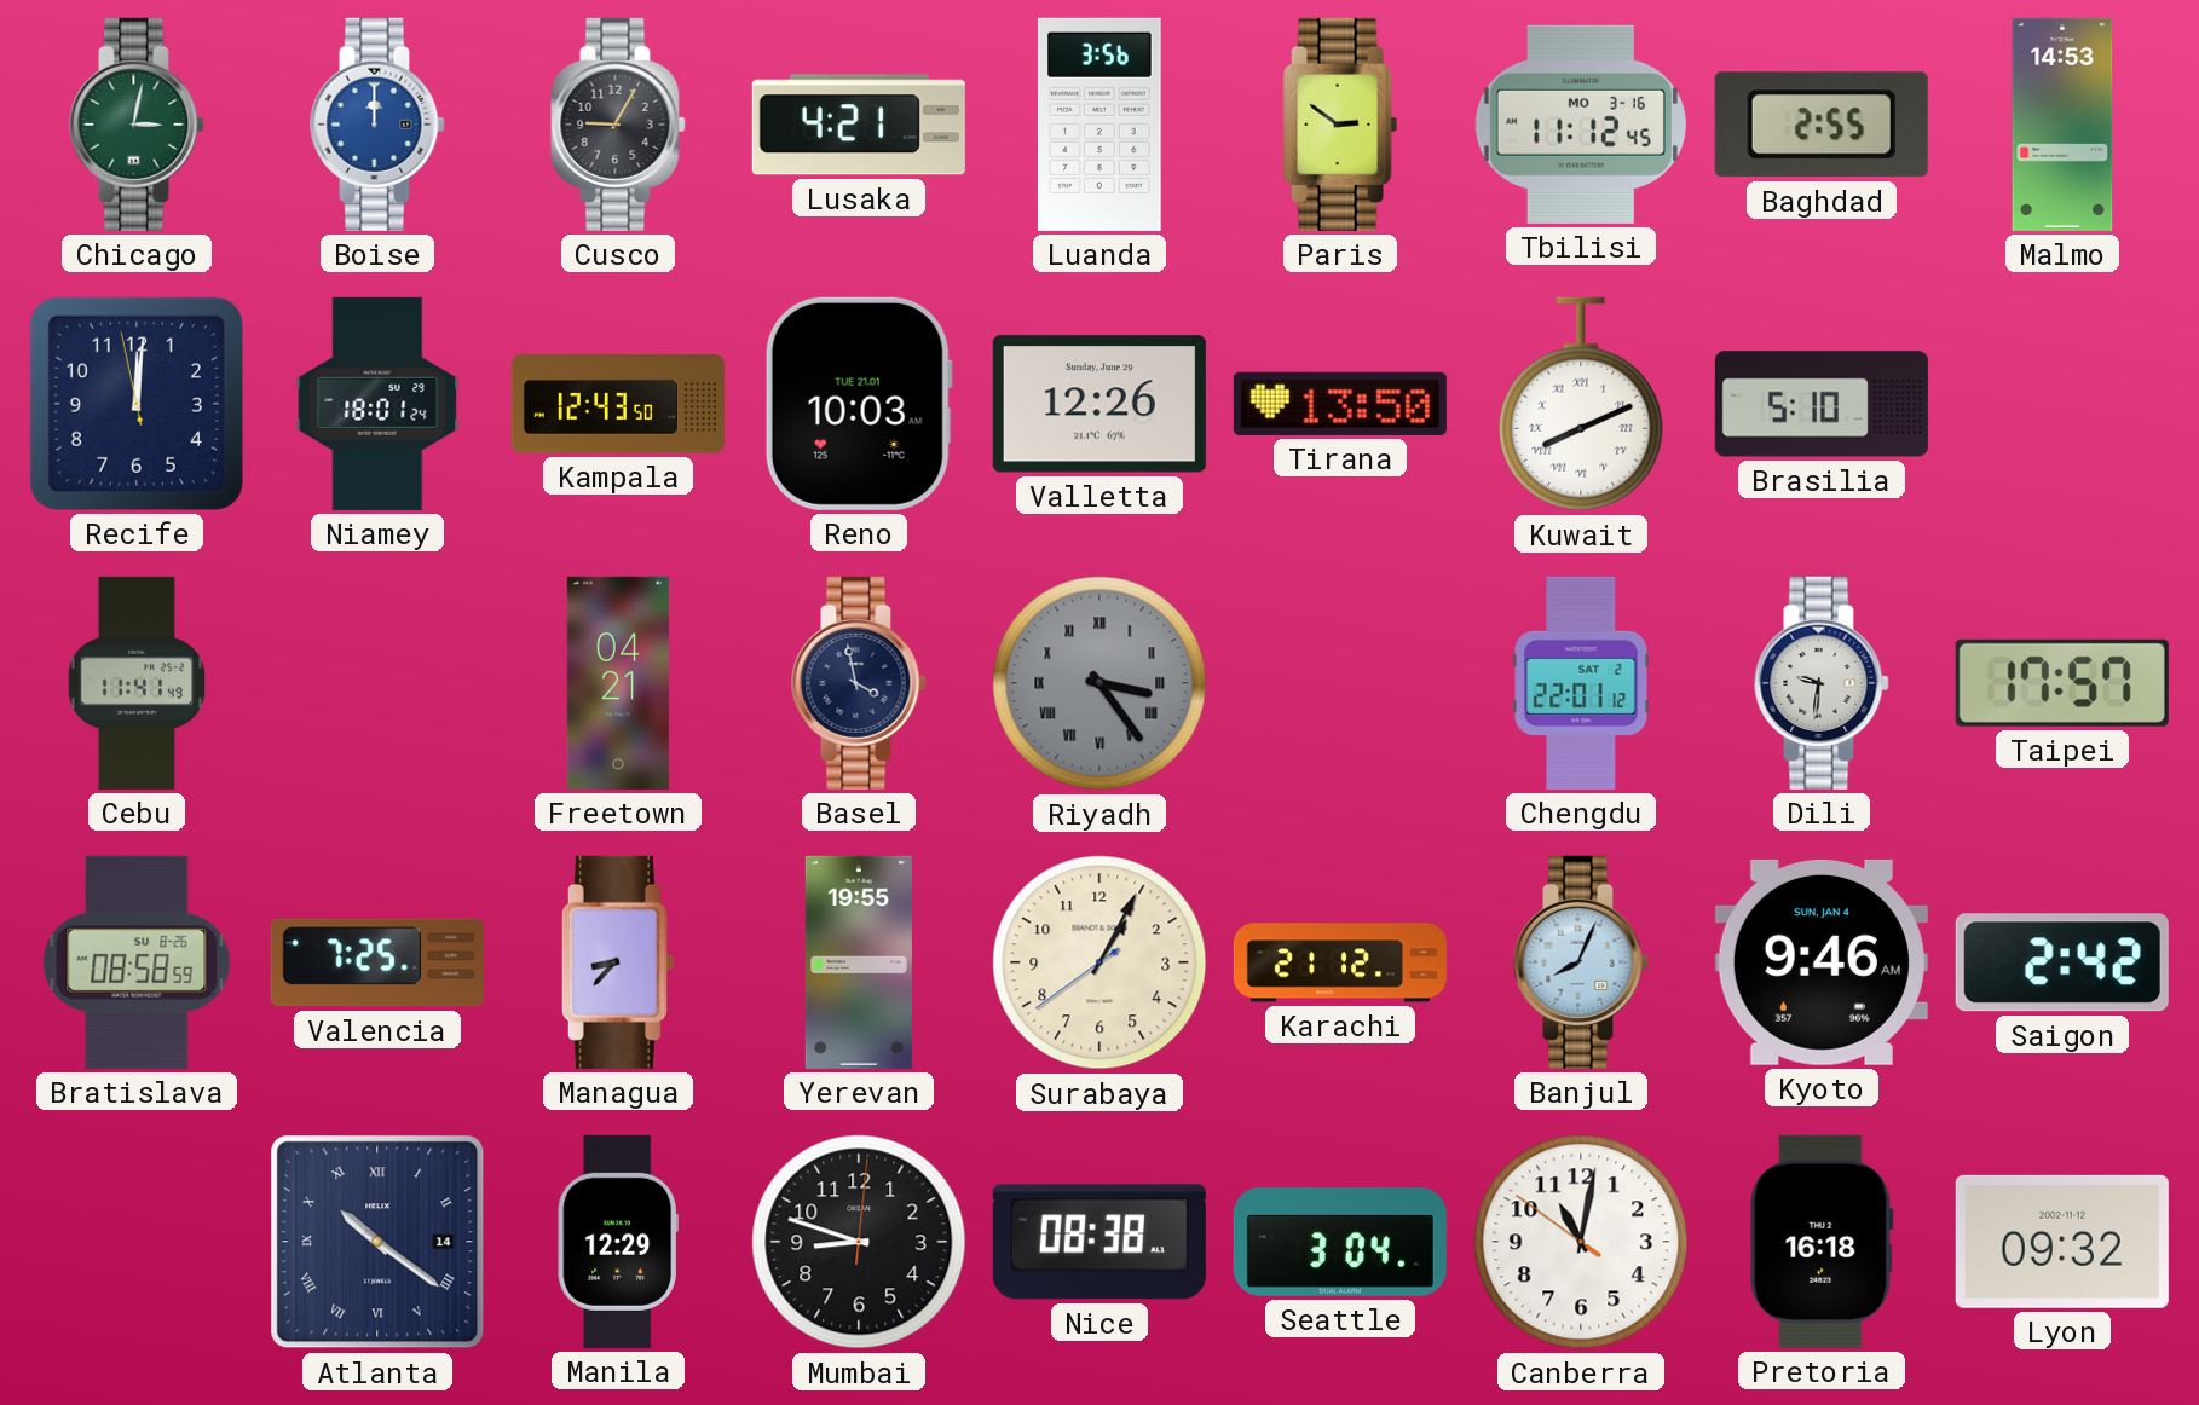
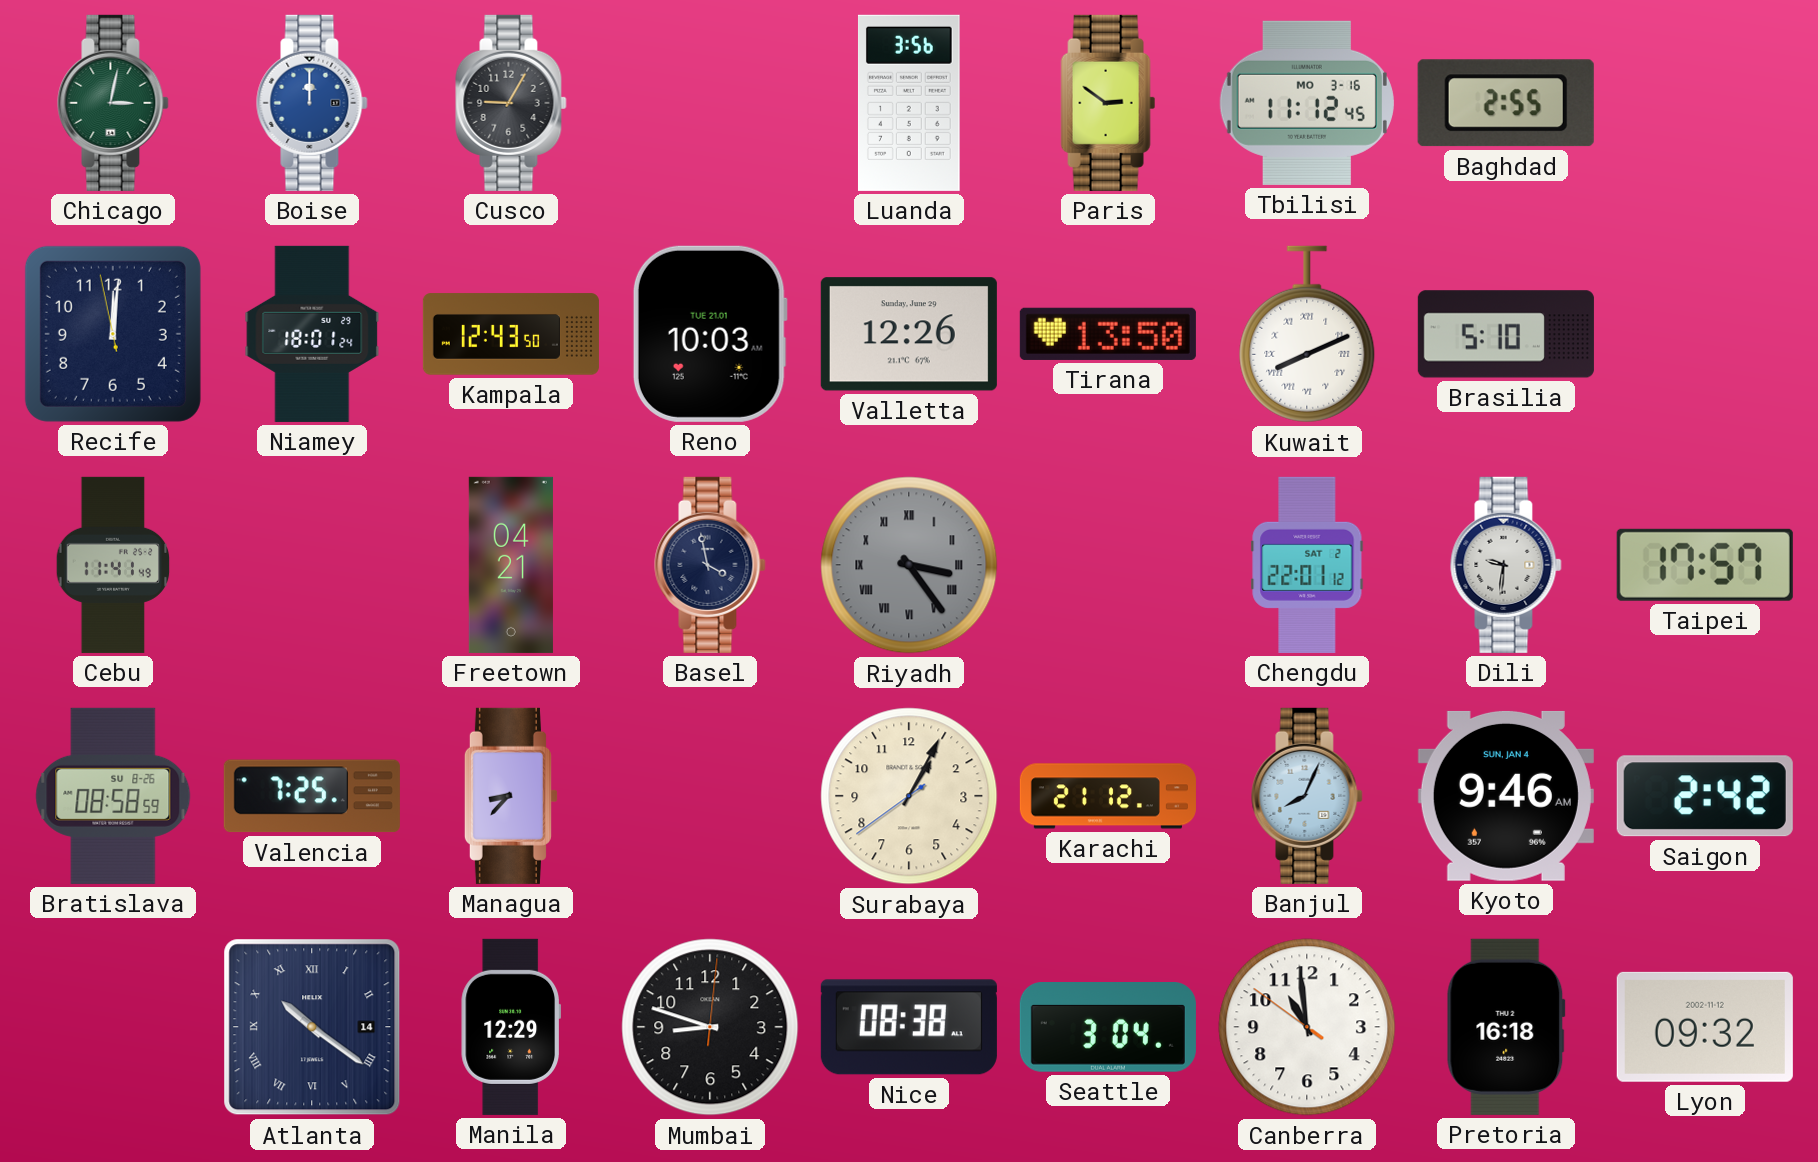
Lusaka: 4:21 -> none (859, 125)
Malmo: 14:53 -> none (2062, 125)
Yerevan: 19:55 -> none (859, 962)
Canberra: 11:01 -> 10:58 (1307, 1027)
